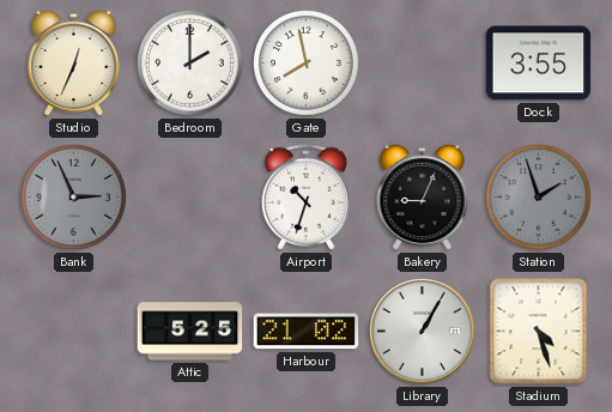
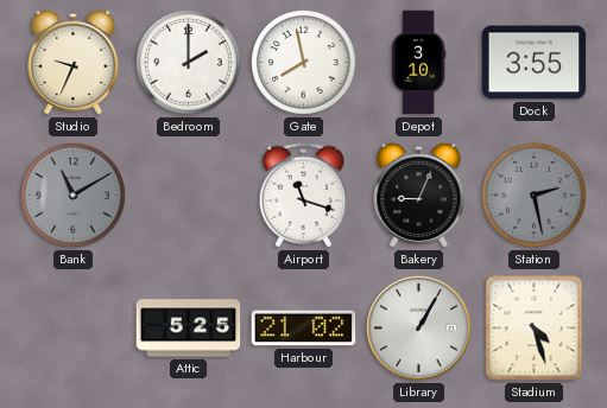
Studio: 12:34 -> 9:34 (74, 62)
Depot: none -> 3:10 (419, 63)
Bank: 2:56 -> 11:10 (74, 196)
Airport: 10:33 -> 11:18 (303, 196)
Station: 1:57 -> 2:28 (535, 196)
